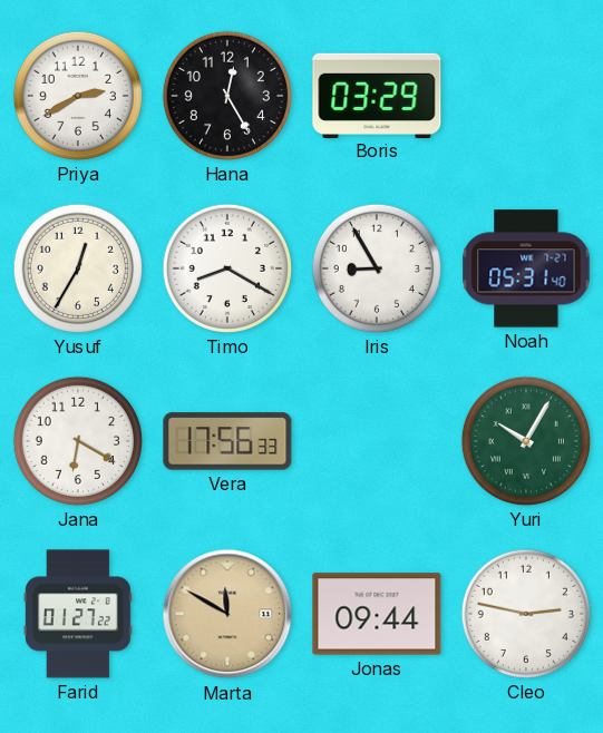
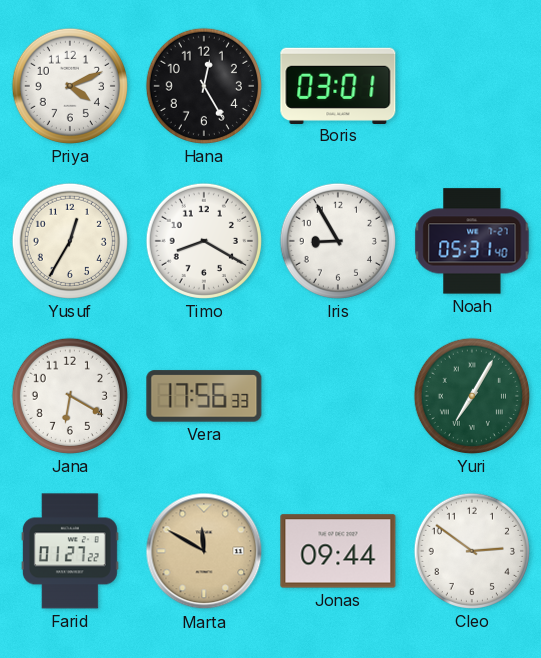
Priya: 2:40 -> 4:11 (70, 86)
Boris: 03:29 -> 03:01 (338, 85)
Yuri: 10:05 -> 7:05 (472, 396)
Cleo: 2:47 -> 2:51 (472, 551)
